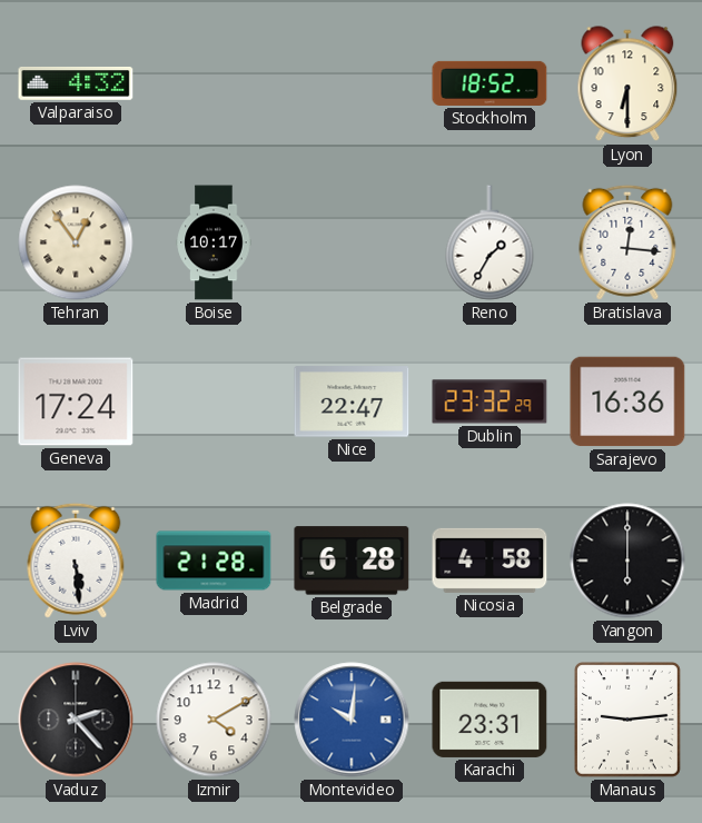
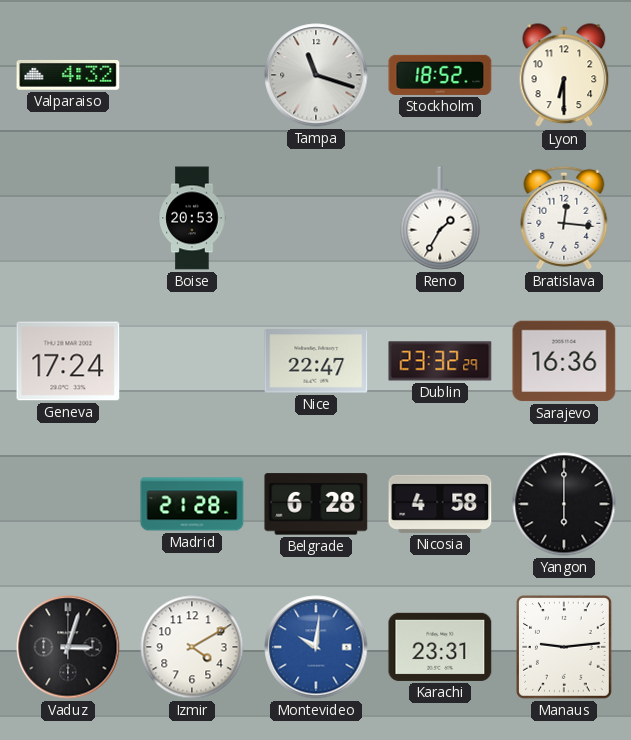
Tampa: none -> 11:18 (316, 75)
Tehran: 12:54 -> none (76, 242)
Boise: 10:17 -> 20:53 (192, 218)
Lviv: 5:29 -> none (76, 561)
Vaduz: 2:23 -> 3:03 (68, 647)
